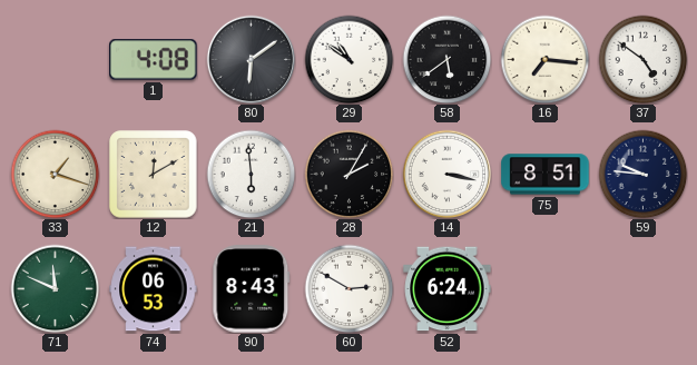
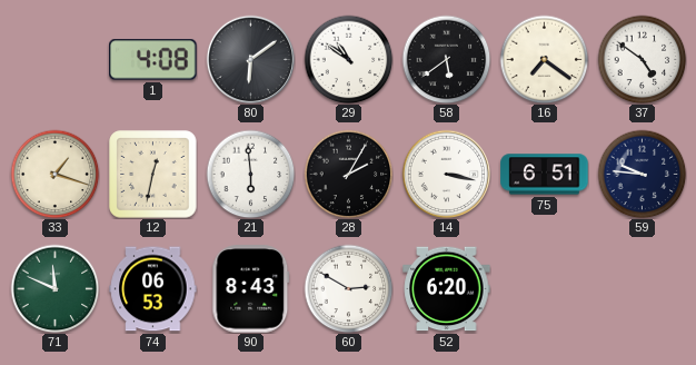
16: 7:16 -> 7:21 (544, 59)
12: 12:10 -> 12:32 (153, 175)
75: 8:51 -> 6:51 (545, 175)
52: 6:24 -> 6:20 (447, 289)
